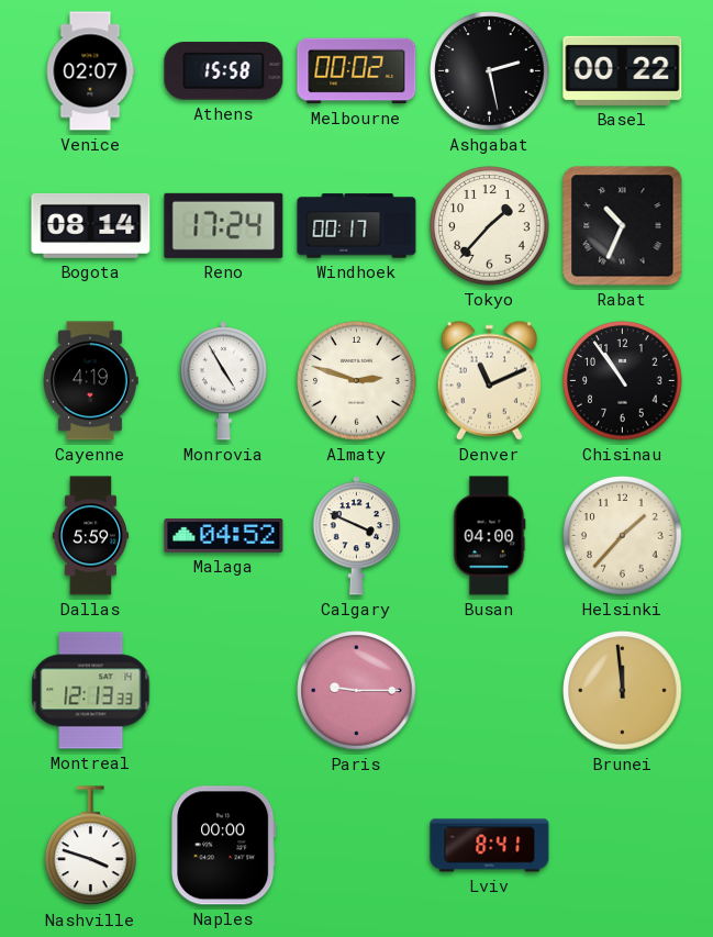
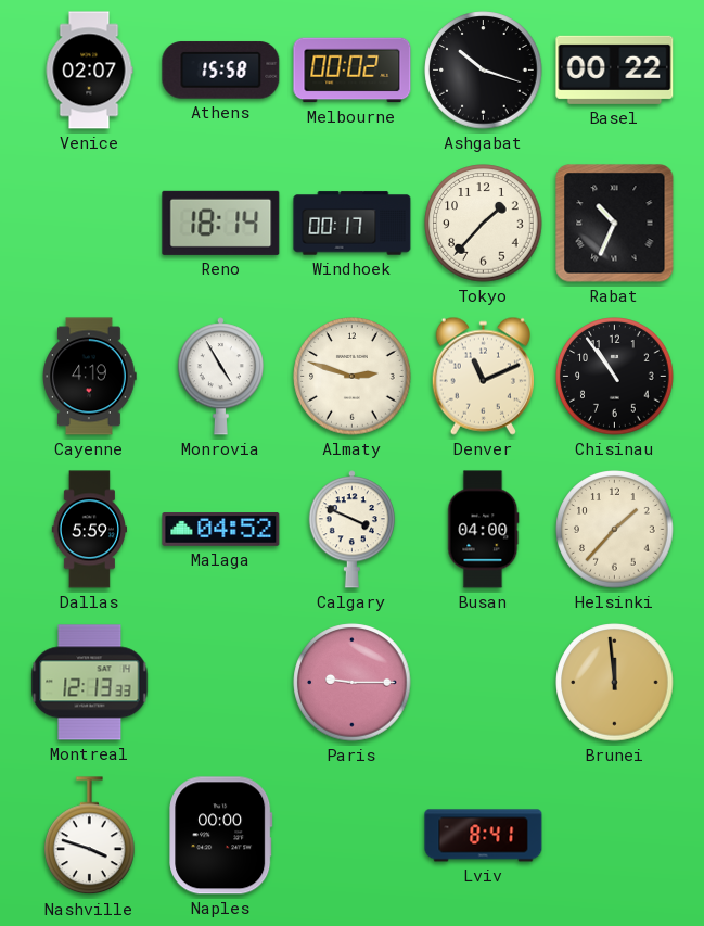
Ashgabat: 2:28 -> 10:18 (484, 71)
Bogota: 08:14 -> none (91, 226)
Reno: 17:24 -> 18:14 (221, 223)
